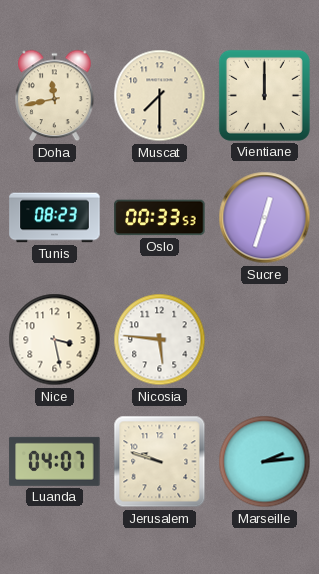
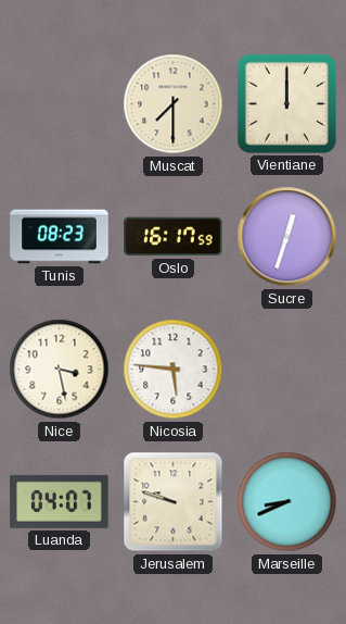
Doha: 11:43 -> none (55, 96)
Oslo: 00:33 -> 16:17 (174, 237)
Marseille: 2:14 -> 8:41 (287, 502)
